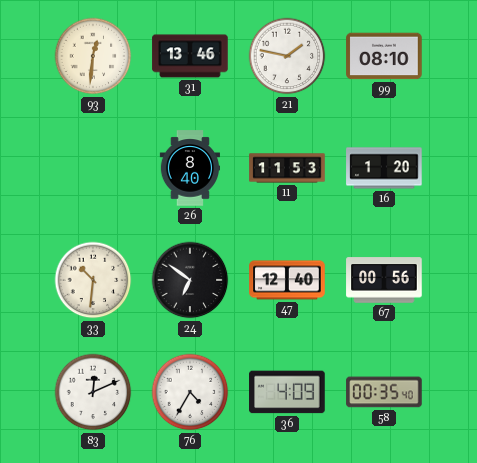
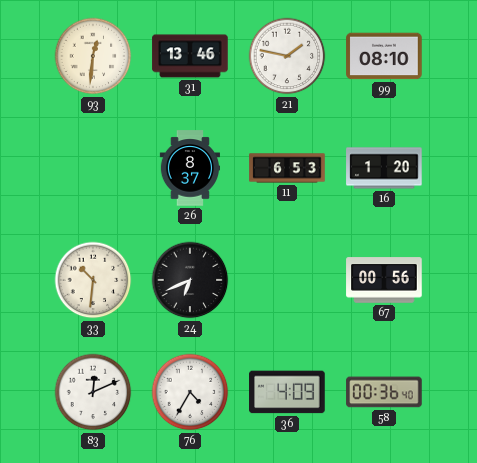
26: 8:40 -> 8:37 (190, 168)
11: 11:53 -> 6:53 (287, 168)
24: 6:51 -> 6:41 (190, 280)
47: 12:40 -> none (287, 280)
58: 00:35 -> 00:36 (384, 392)
